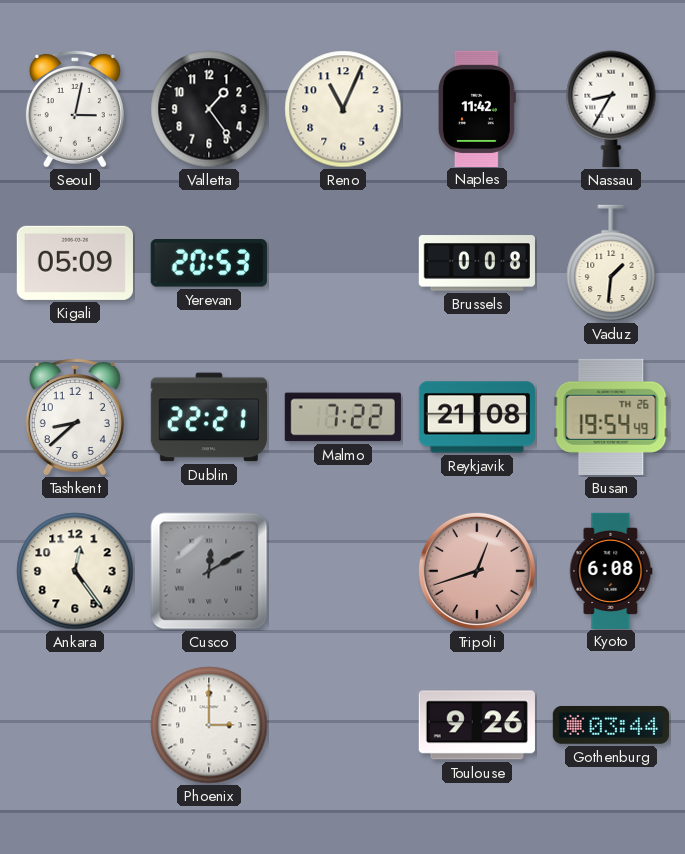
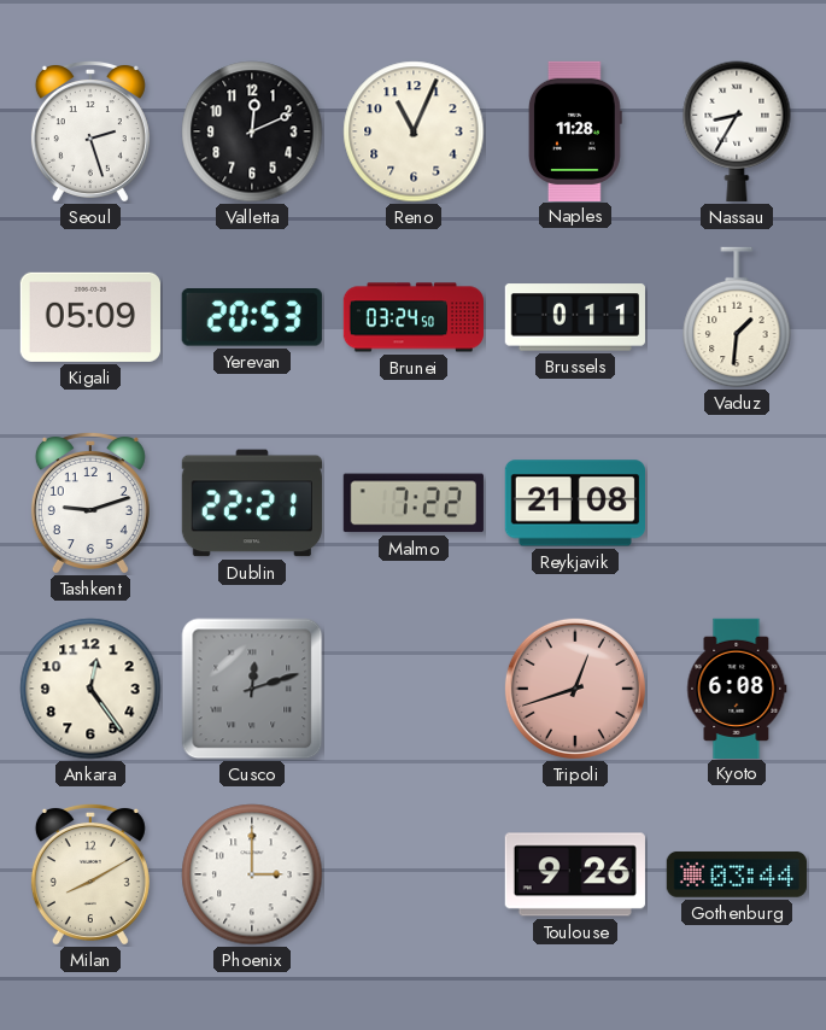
Seoul: 3:02 -> 2:27 (90, 130)
Valletta: 1:24 -> 12:11 (252, 131)
Naples: 11:42 -> 11:28 (576, 130)
Brunei: none -> 03:24 (412, 317)
Brussels: 0:08 -> 0:11 (575, 317)
Tashkent: 8:38 -> 9:12 (90, 502)
Busan: 19:54 -> none (611, 417)
Cusco: 12:10 -> 12:12 (252, 689)
Milan: none -> 8:10 (90, 873)
